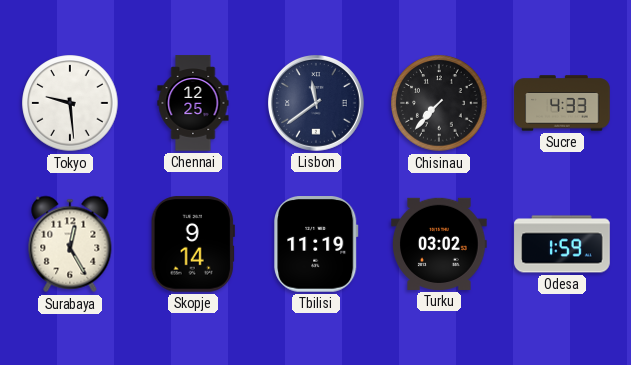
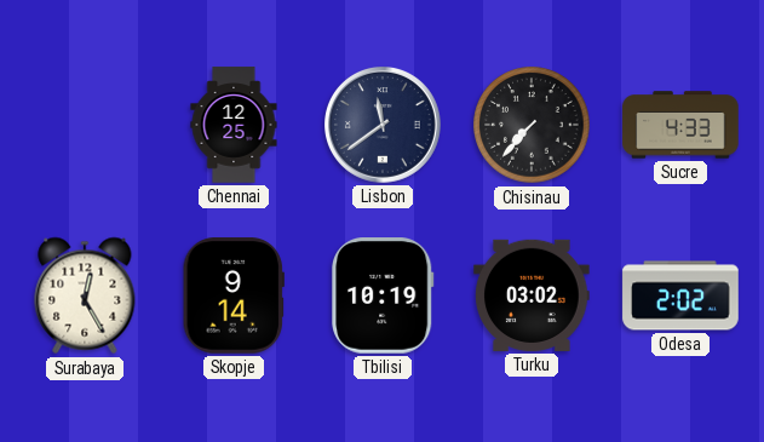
Tokyo: 9:29 -> none (70, 103)
Tbilisi: 11:19 -> 10:19 (383, 297)
Odesa: 1:59 -> 2:02 (680, 295)
